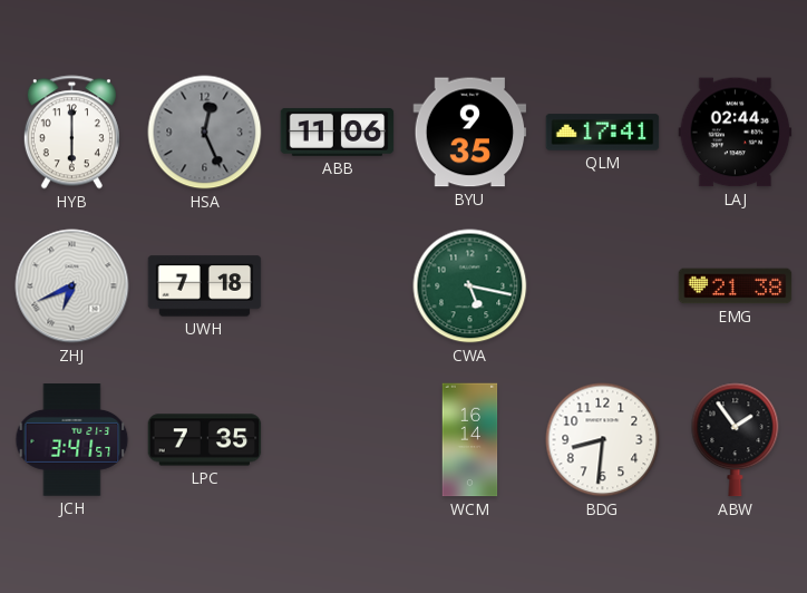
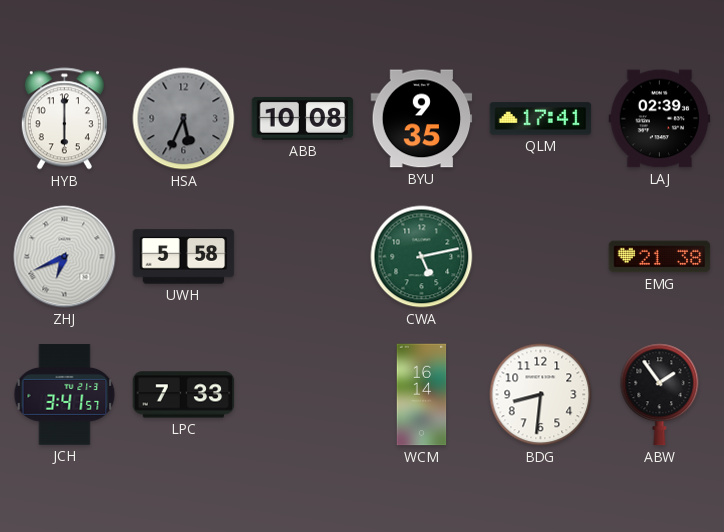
HSA: 12:26 -> 5:34 (184, 119)
ABB: 11:06 -> 10:08 (303, 118)
LAJ: 02:44 -> 02:39 (660, 119)
UWH: 7:18 -> 5:58 (184, 257)
CWA: 5:17 -> 5:13 (422, 257)
LPC: 7:35 -> 7:33 (184, 395)
